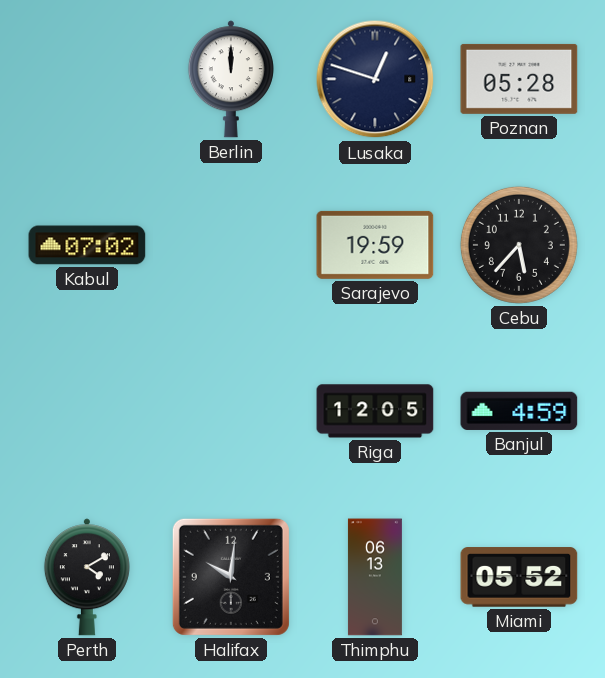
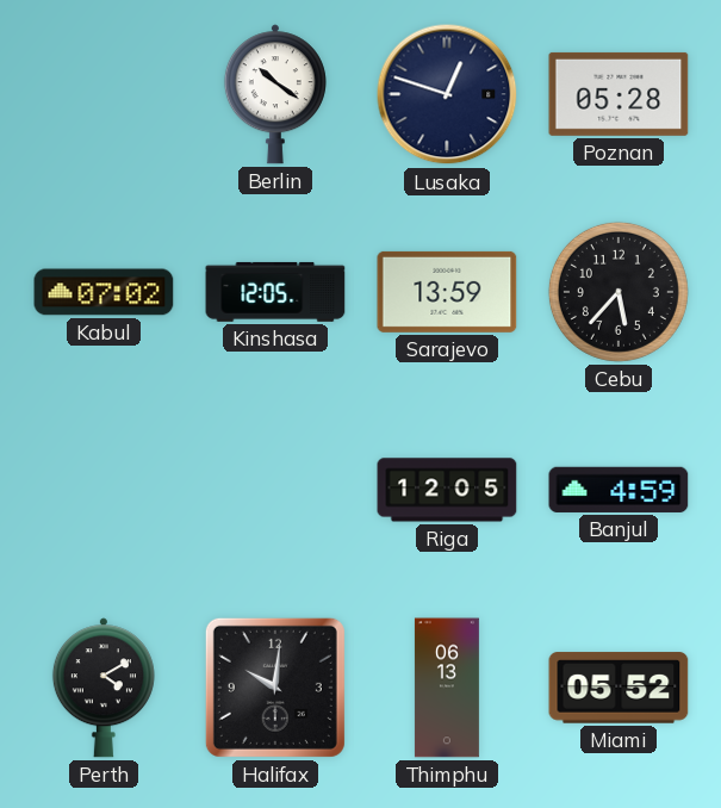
Berlin: 12:00 -> 10:21 (275, 94)
Kinshasa: none -> 12:05 (275, 292)
Sarajevo: 19:59 -> 13:59 (447, 292)
